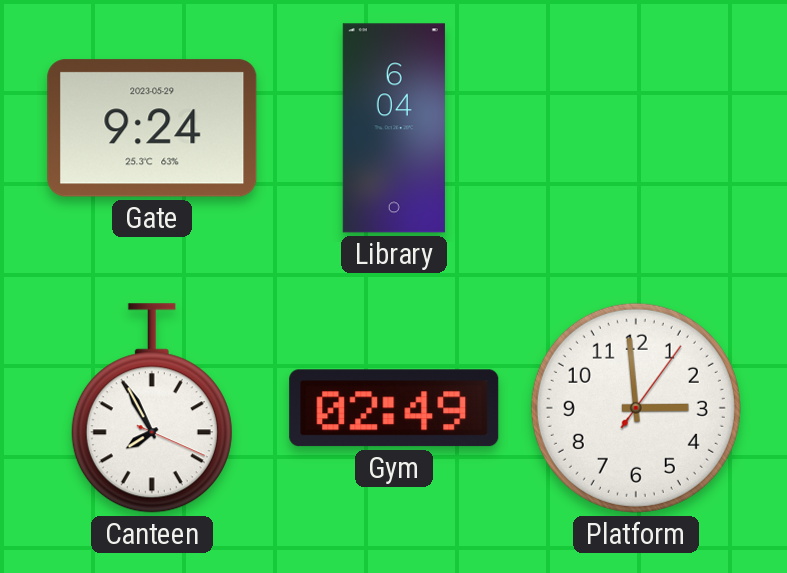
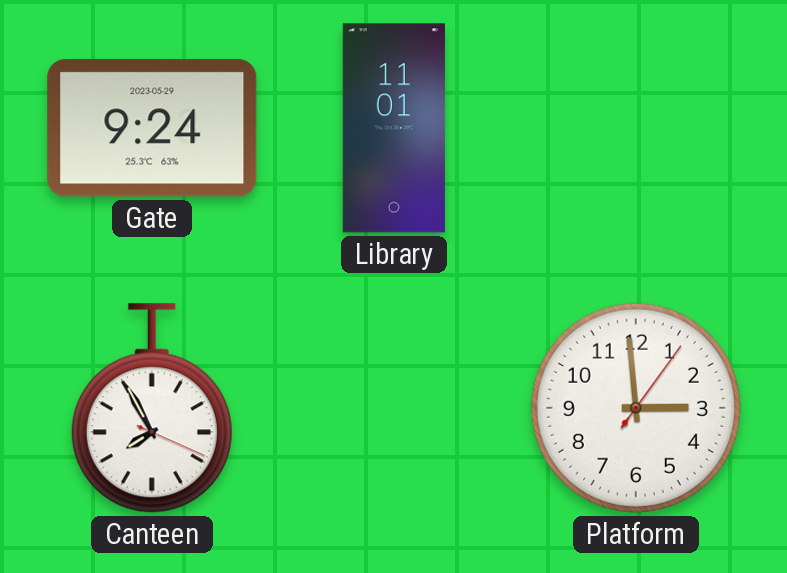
Library: 6:04 -> 11:01 (394, 128)
Gym: 02:49 -> none (394, 408)
